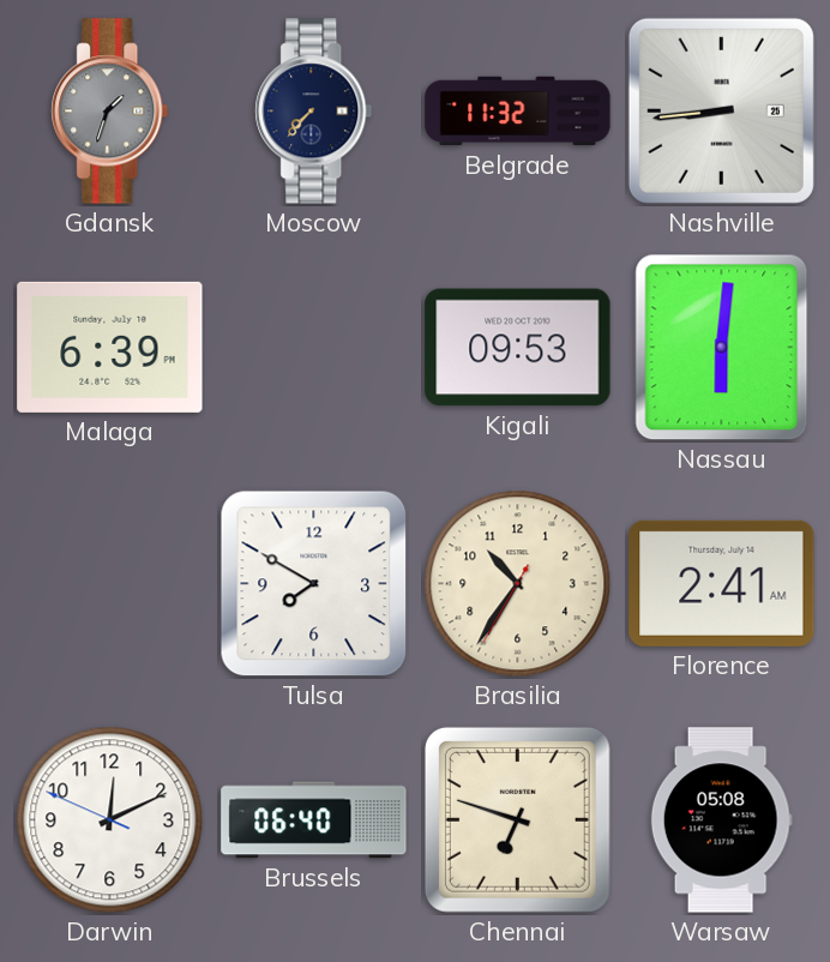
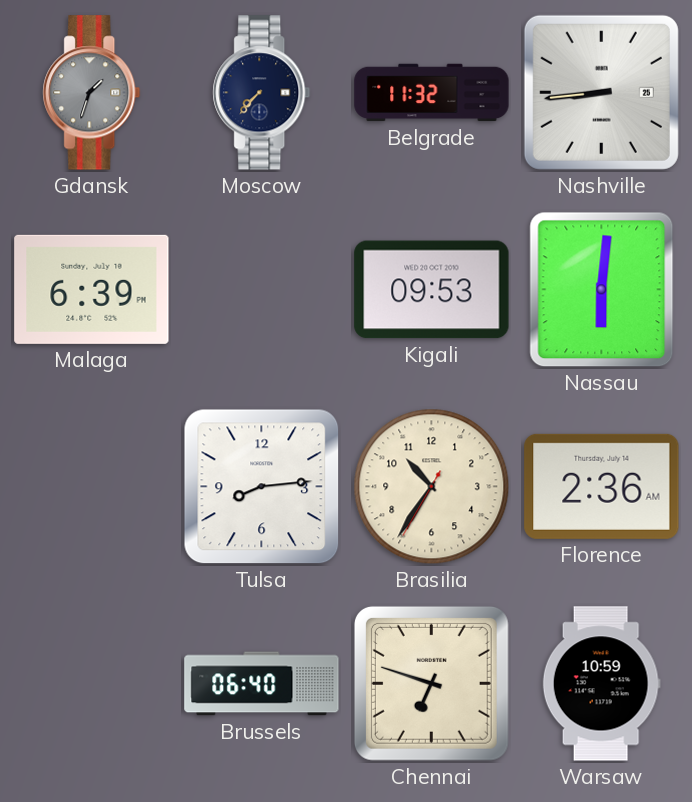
Tulsa: 7:50 -> 8:14 (262, 487)
Florence: 2:41 -> 2:36 (602, 486)
Darwin: 12:10 -> none (110, 820)
Warsaw: 05:08 -> 10:59 (601, 684)
